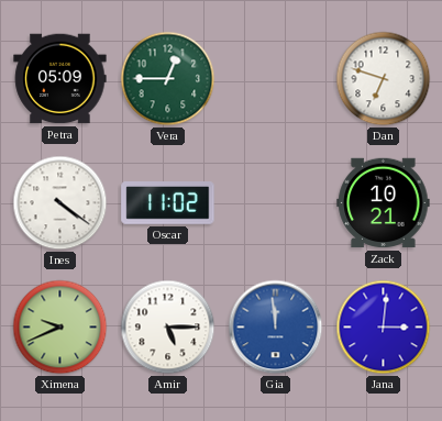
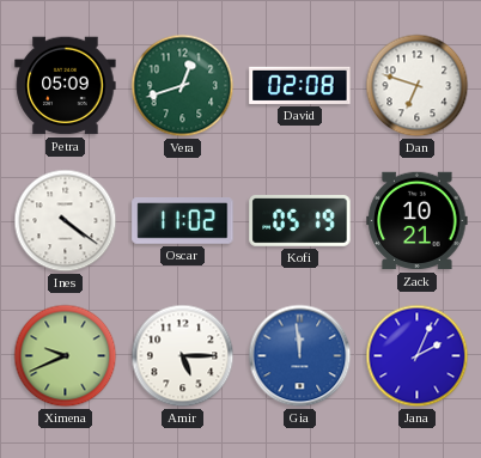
Vera: 12:45 -> 12:42 (183, 86)
David: none -> 02:08 (300, 85)
Kofi: none -> 05:19 (300, 221)
Jana: 3:01 -> 2:04 (418, 356)
